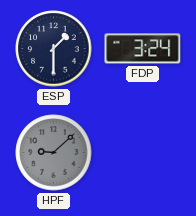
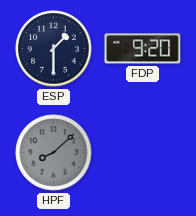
FDP: 3:24 -> 9:20 (143, 49)
HPF: 9:08 -> 8:08 (54, 153)
